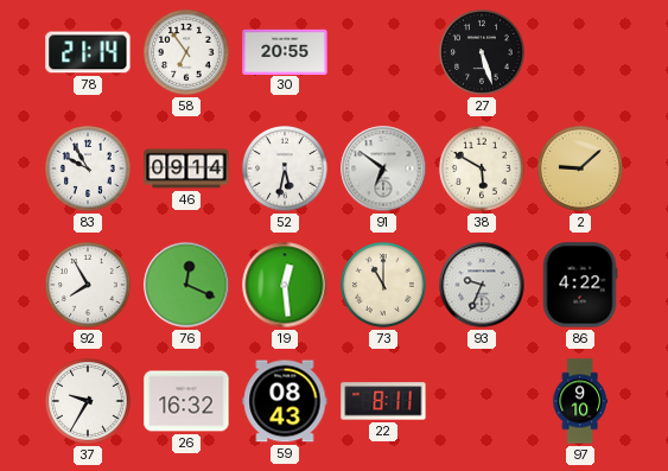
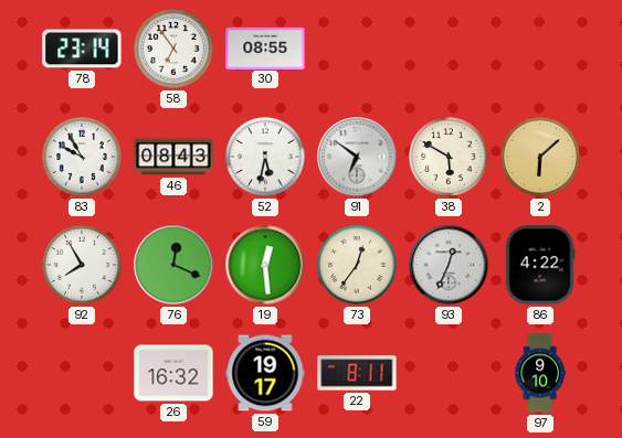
78: 21:14 -> 23:14 (82, 49)
30: 20:55 -> 08:55 (265, 47)
27: 5:27 -> none (483, 53)
46: 09:14 -> 08:43 (173, 157)
2: 9:08 -> 6:08 (541, 158)
73: 11:00 -> 12:36 (358, 266)
93: 9:34 -> 12:34 (449, 265)
37: 9:35 -> none (89, 402)
59: 08:43 -> 19:17 (265, 373)
